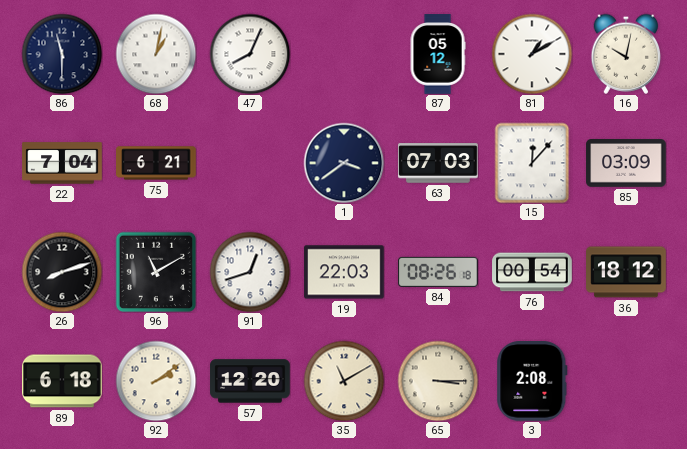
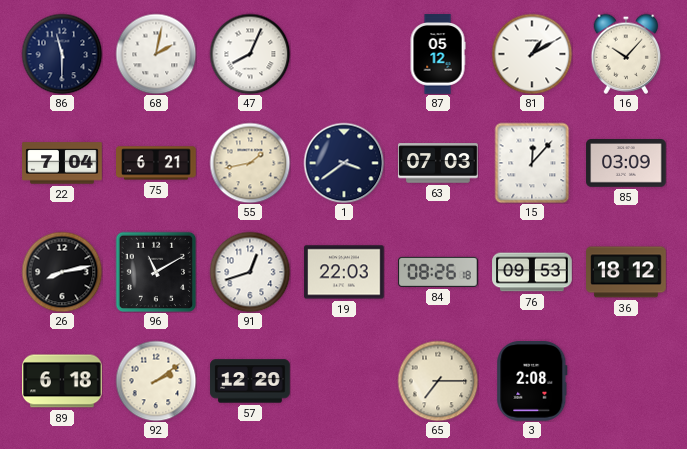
68: 1:02 -> 2:02 (156, 54)
16: 10:02 -> 10:07 (626, 54)
55: none -> 1:43 (250, 163)
26: 8:12 -> 8:13 (62, 272)
76: 00:54 -> 09:53 (532, 272)
35: 11:10 -> none (344, 381)
65: 3:15 -> 7:15 (438, 381)
